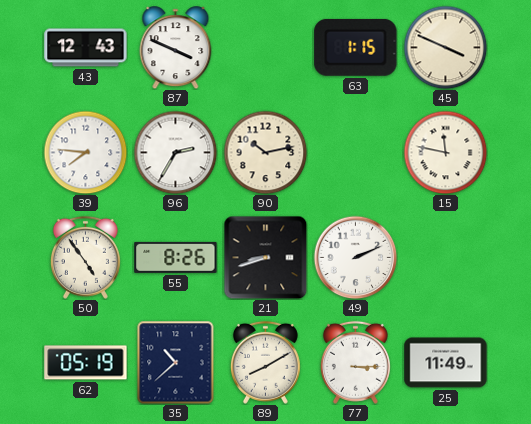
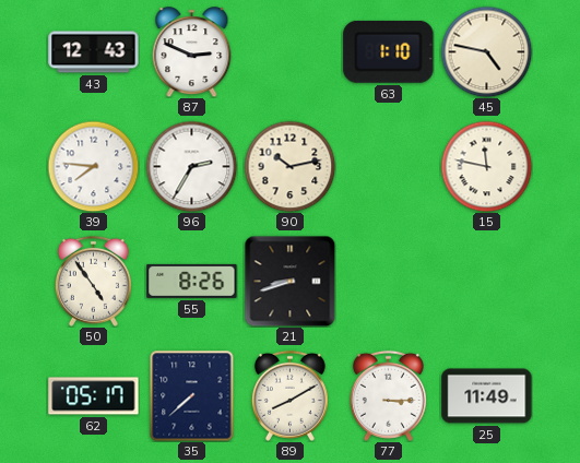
87: 3:49 -> 2:49 (192, 52)
63: 1:15 -> 1:10 (389, 51)
45: 3:49 -> 4:47 (486, 51)
49: 2:11 -> none (355, 257)
62: 05:19 -> 05:17 (94, 396)
35: 10:38 -> 7:38 (192, 395)
